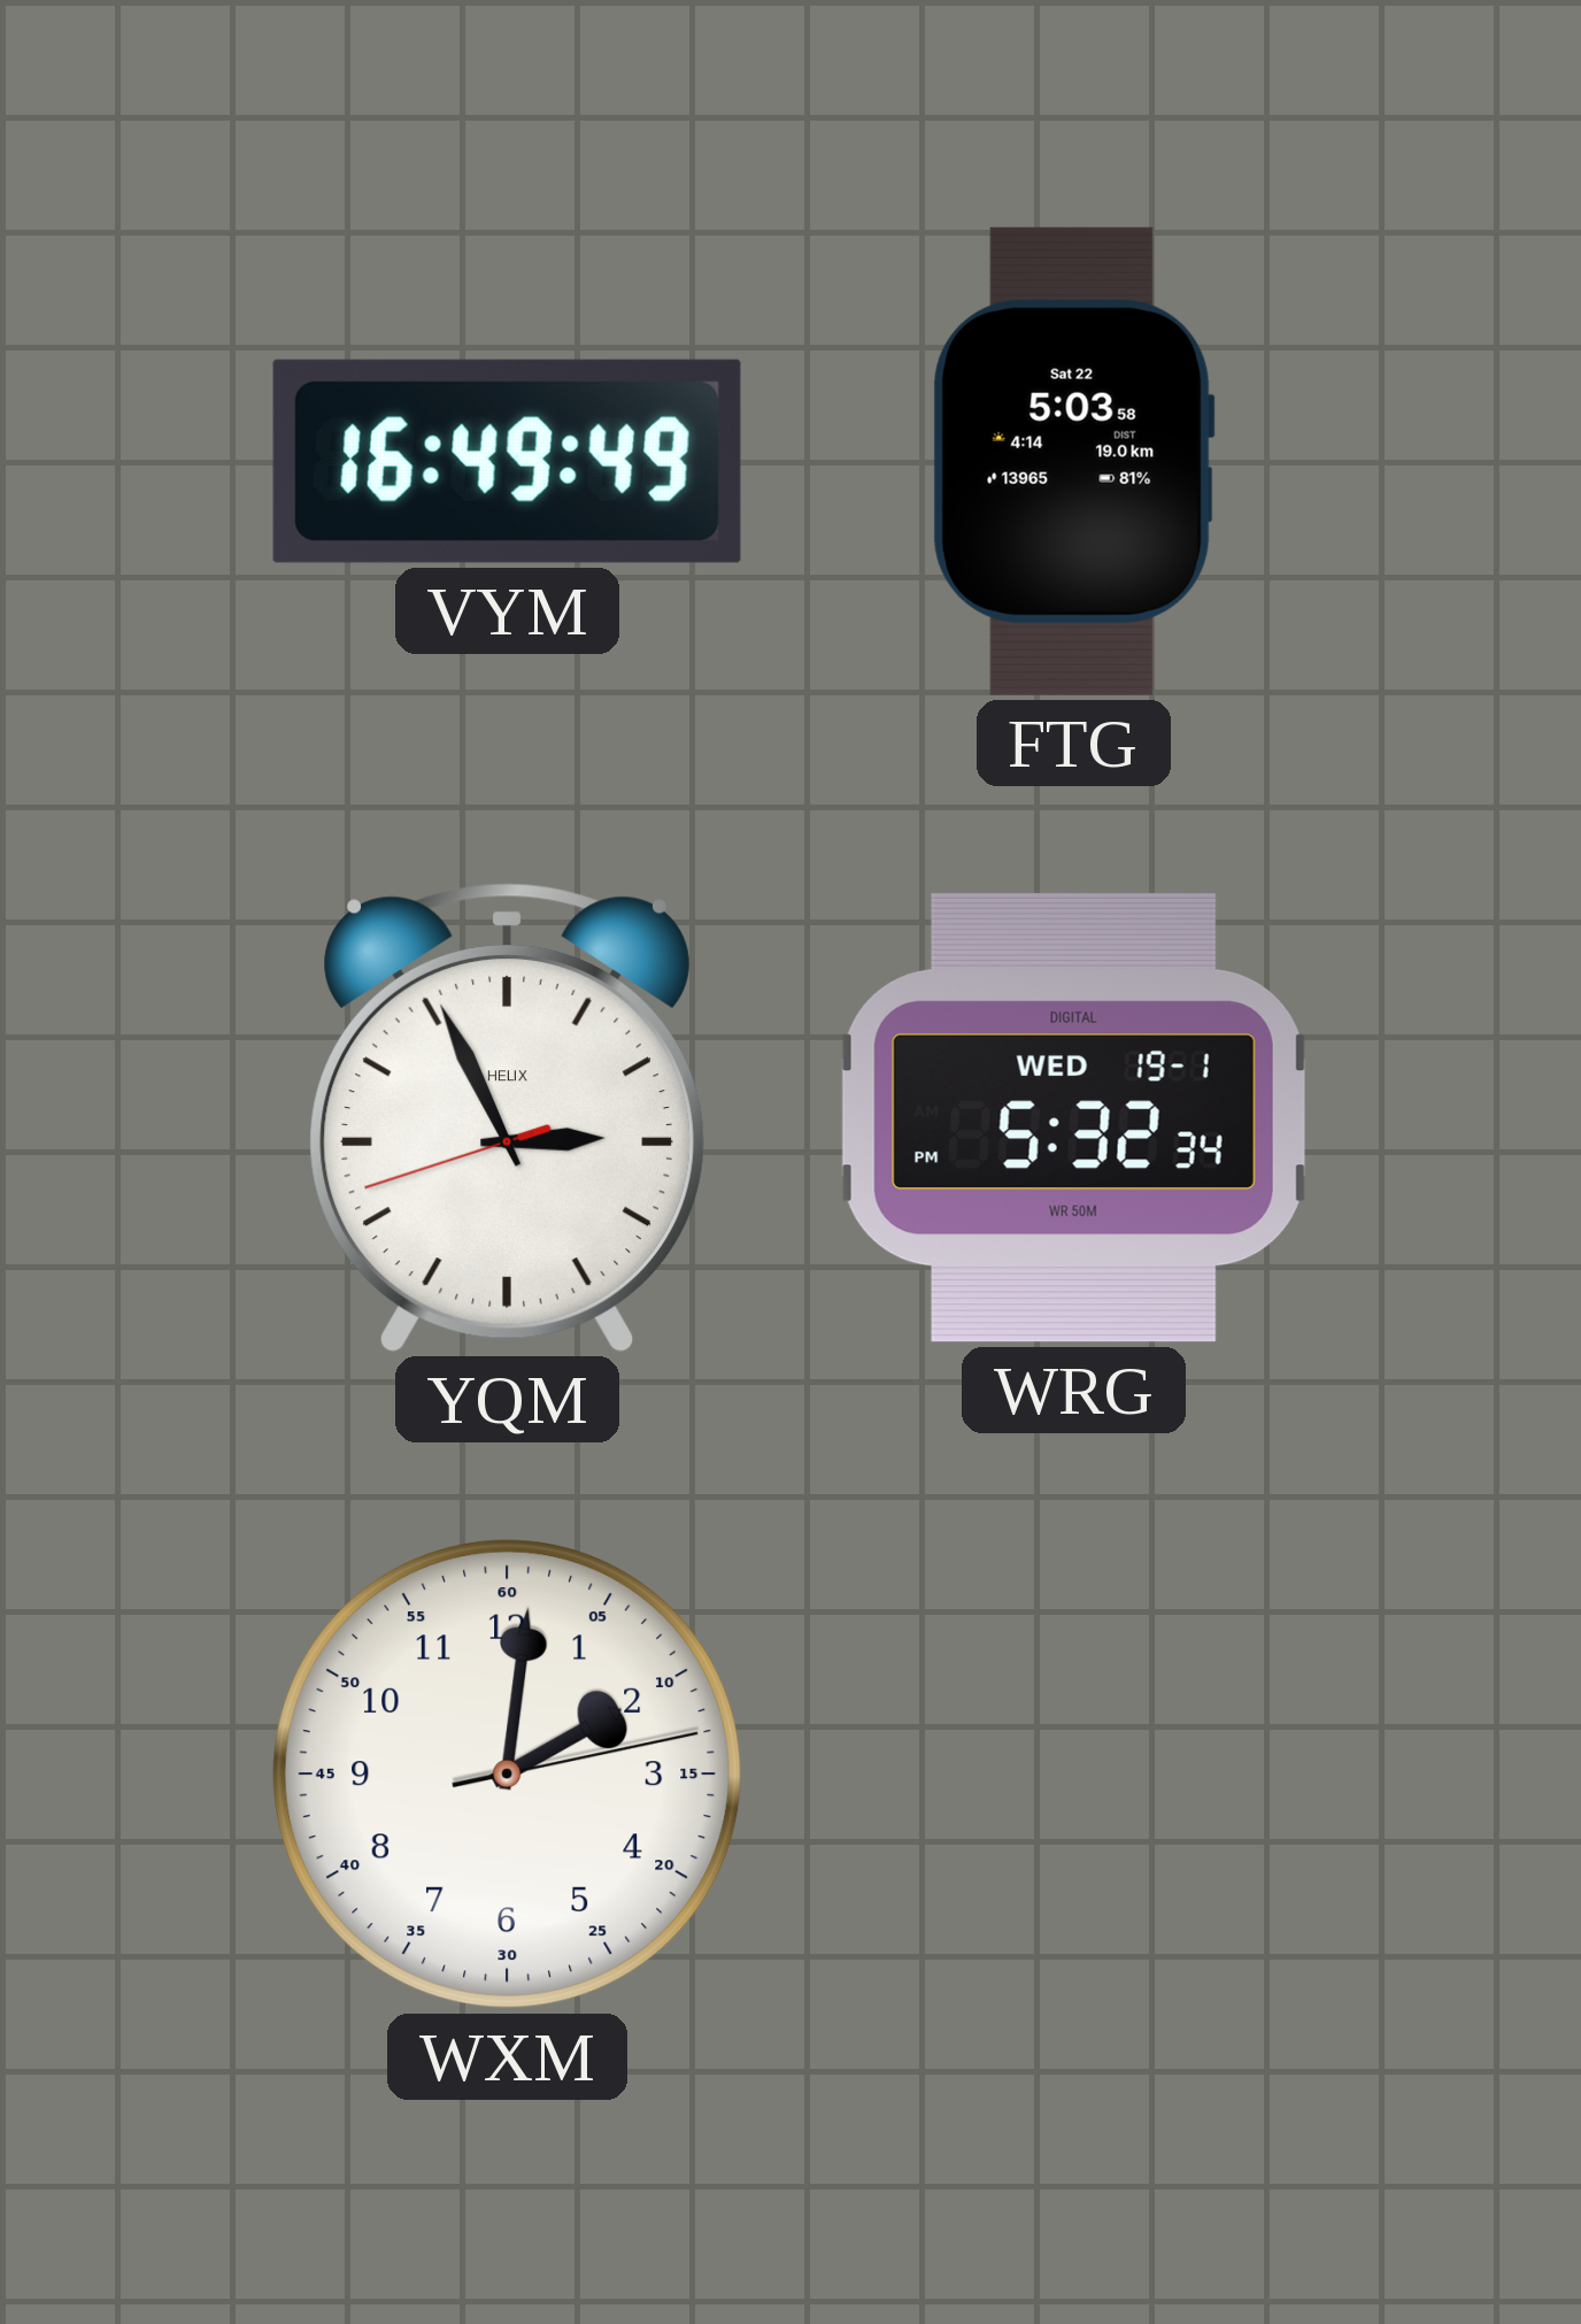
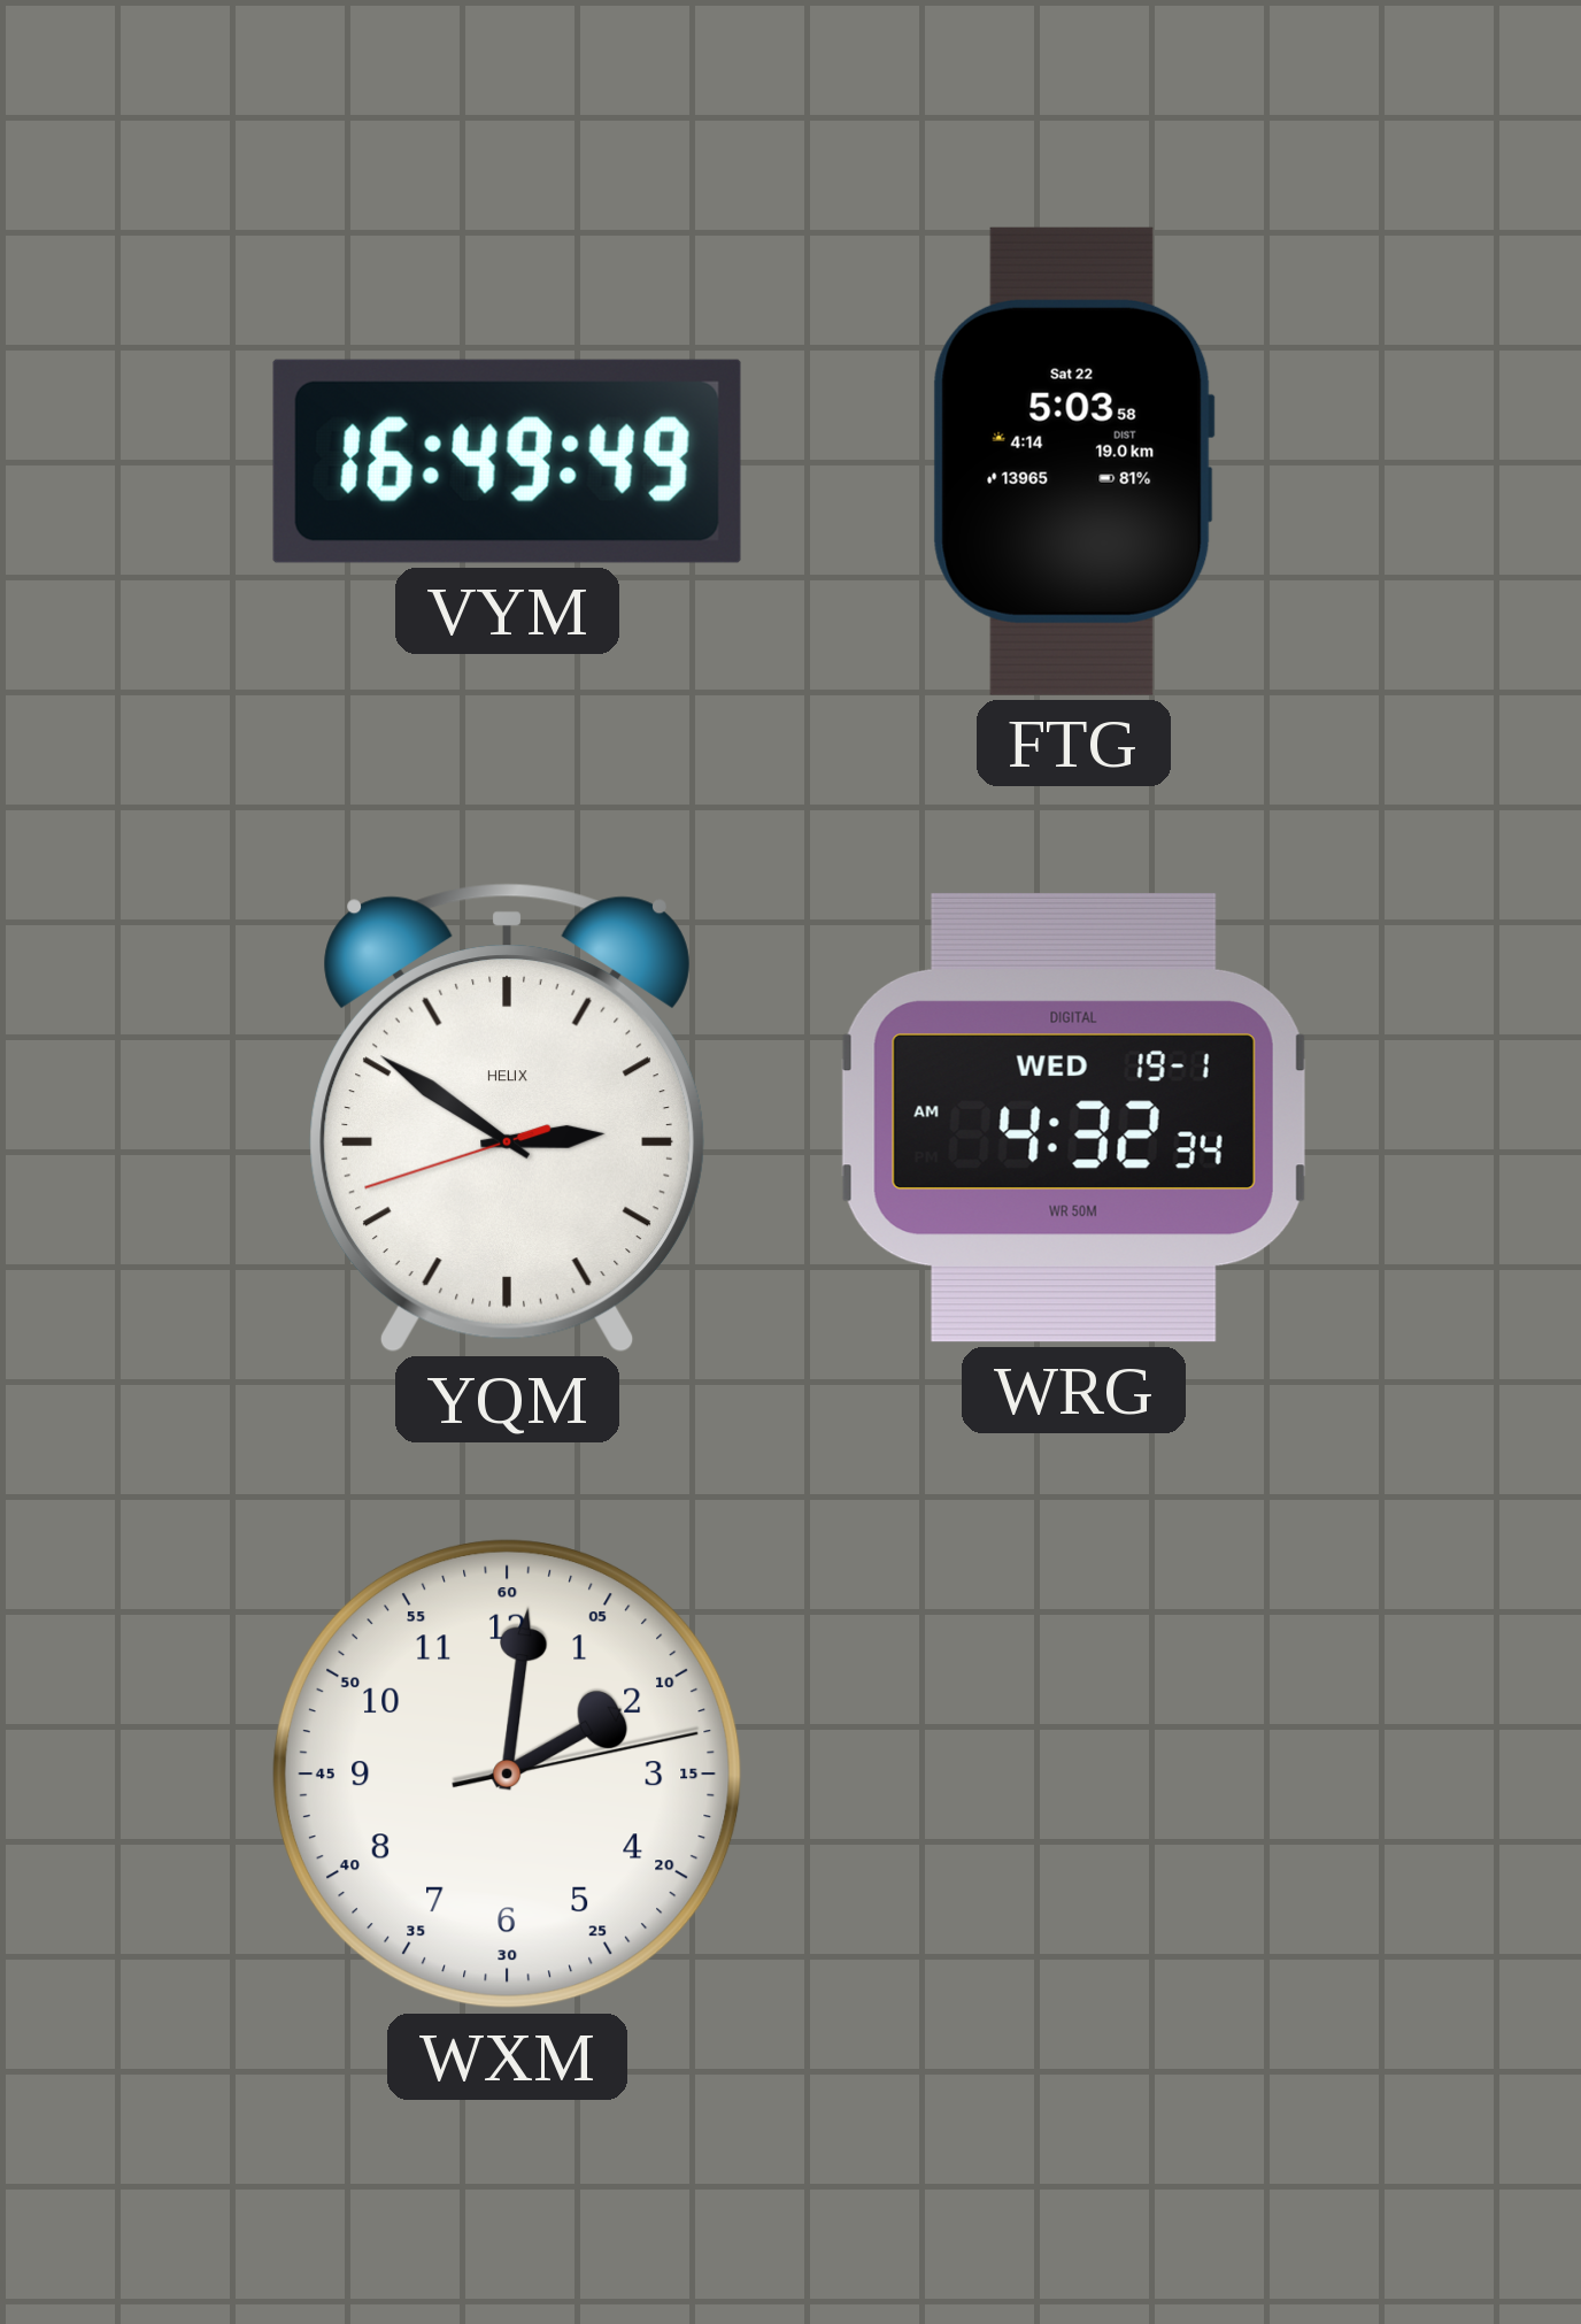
YQM: 2:55 -> 2:50 (507, 1118)
WRG: 5:32 -> 4:32 (1073, 1117)
